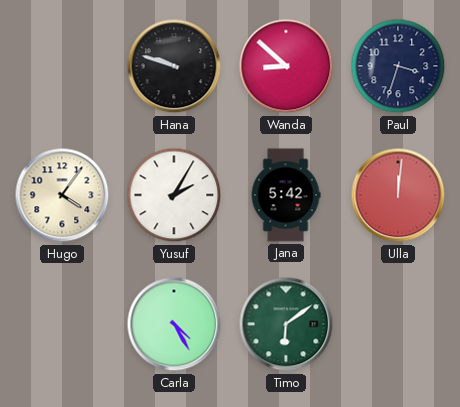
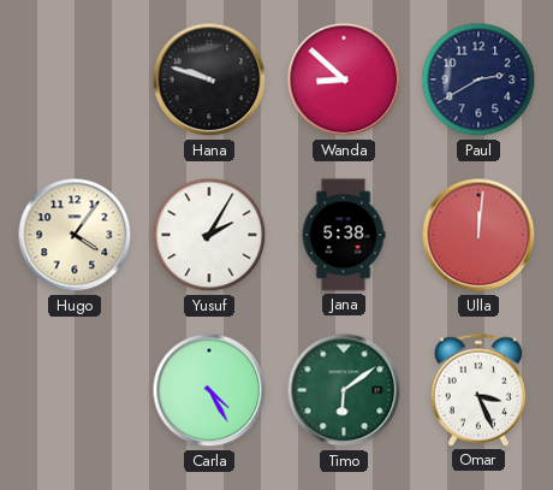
Paul: 3:33 -> 2:40 (478, 79)
Jana: 5:42 -> 5:38 (344, 235)
Omar: none -> 3:26 (478, 390)
